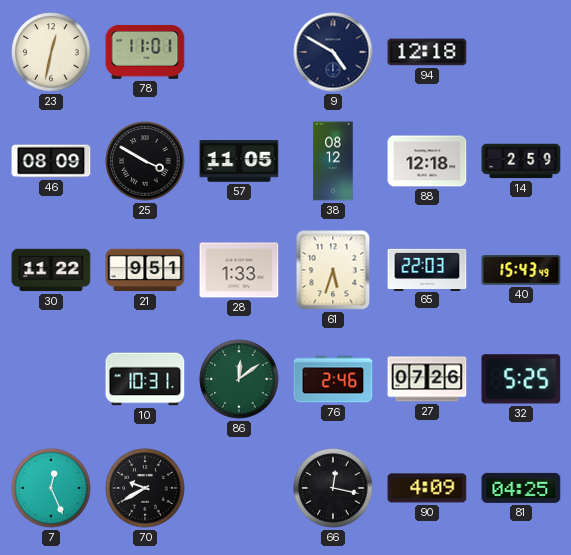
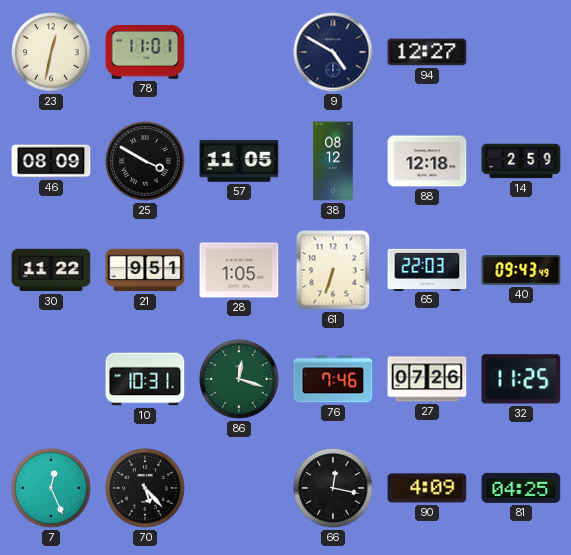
94: 12:18 -> 12:27 (427, 52)
28: 1:33 -> 1:05 (239, 270)
61: 5:33 -> 6:33 (333, 270)
40: 15:43 -> 09:43 (521, 270)
86: 12:09 -> 12:18 (239, 379)
76: 2:46 -> 7:46 (333, 379)
32: 5:25 -> 11:25 (521, 379)
70: 9:40 -> 5:23 (145, 488)
